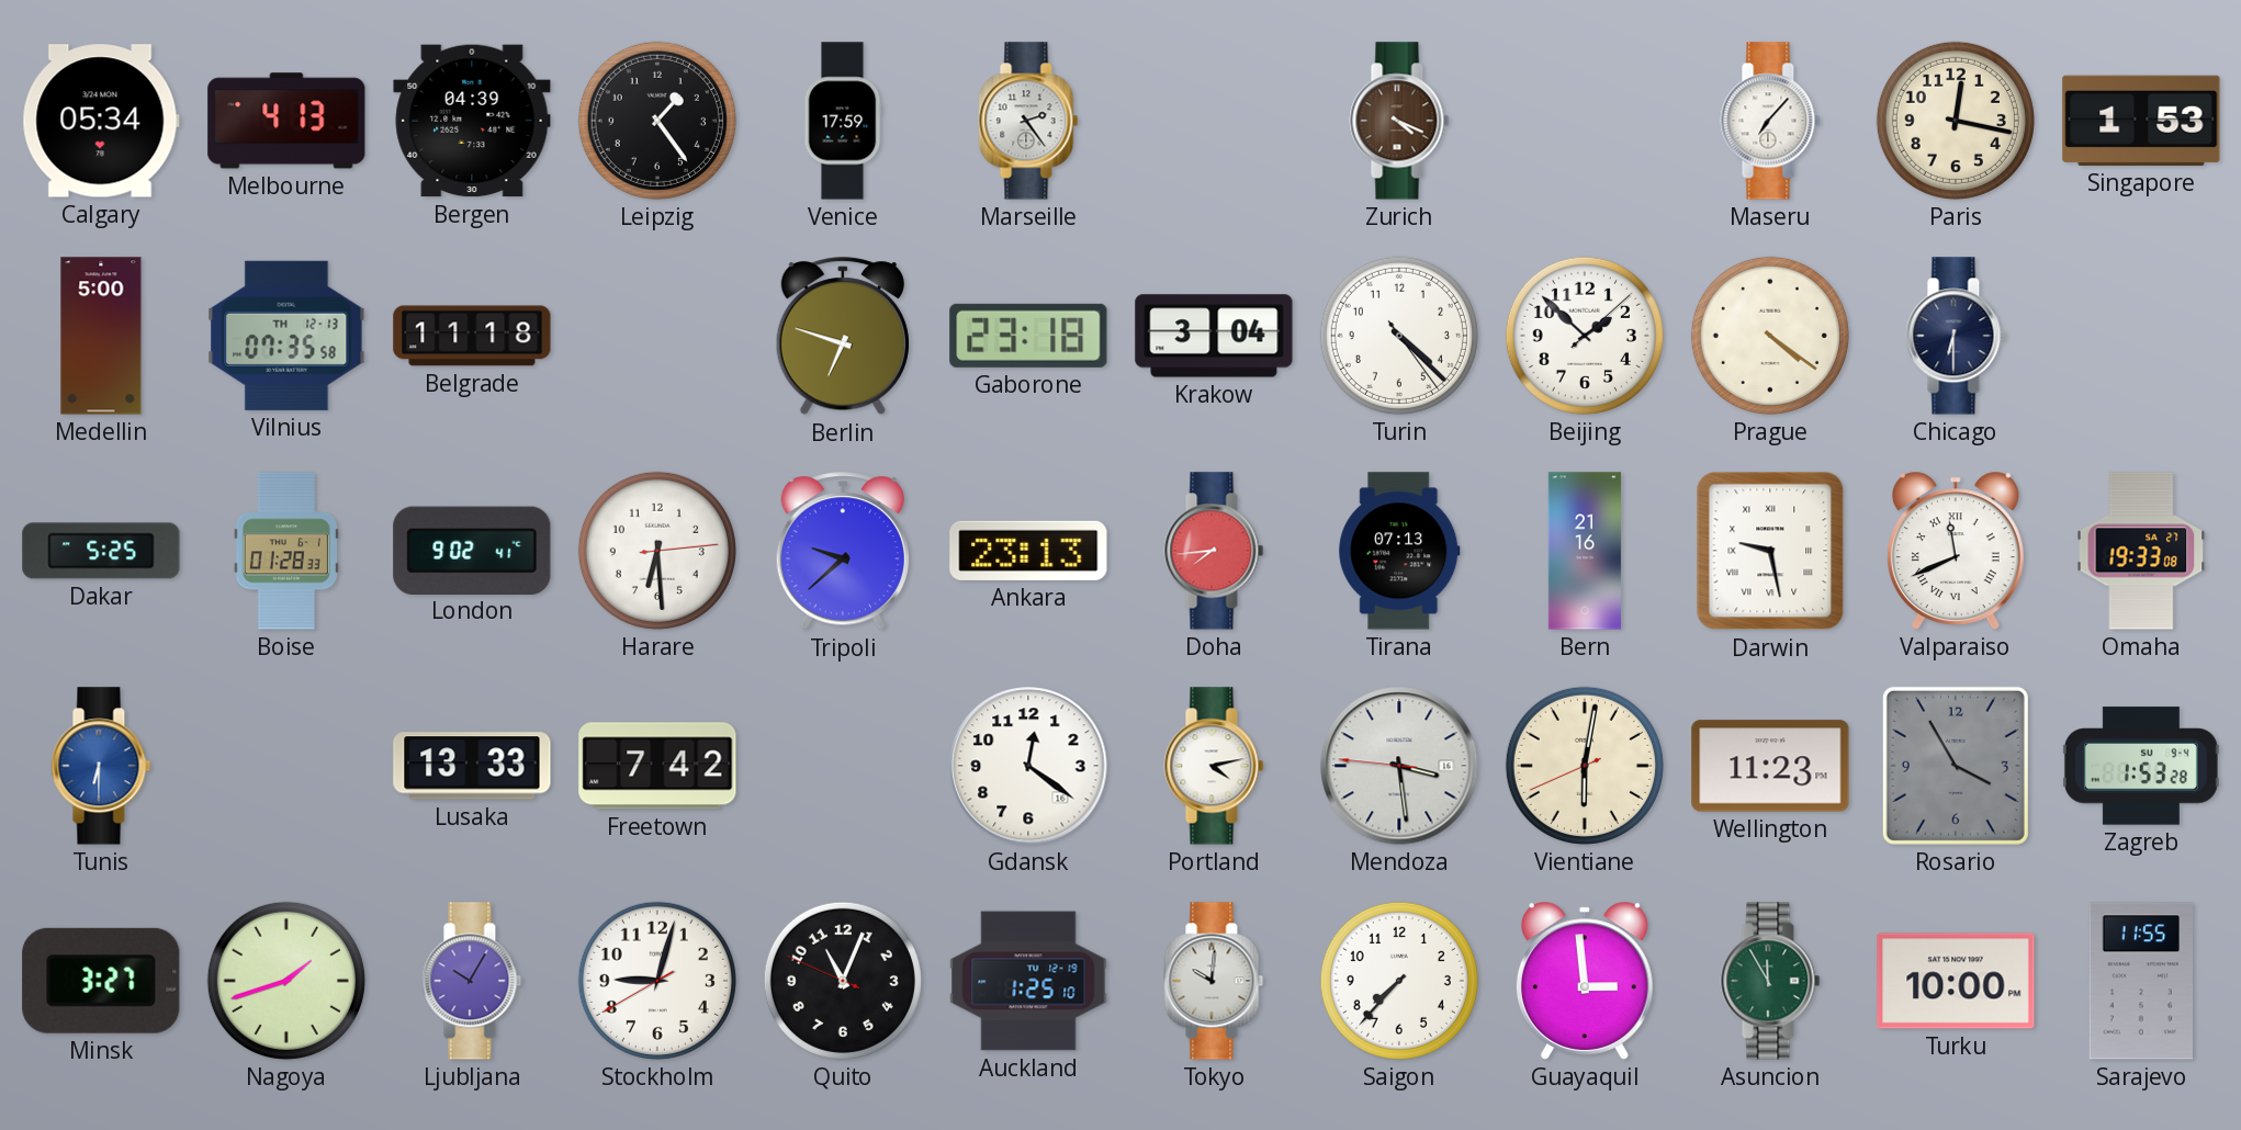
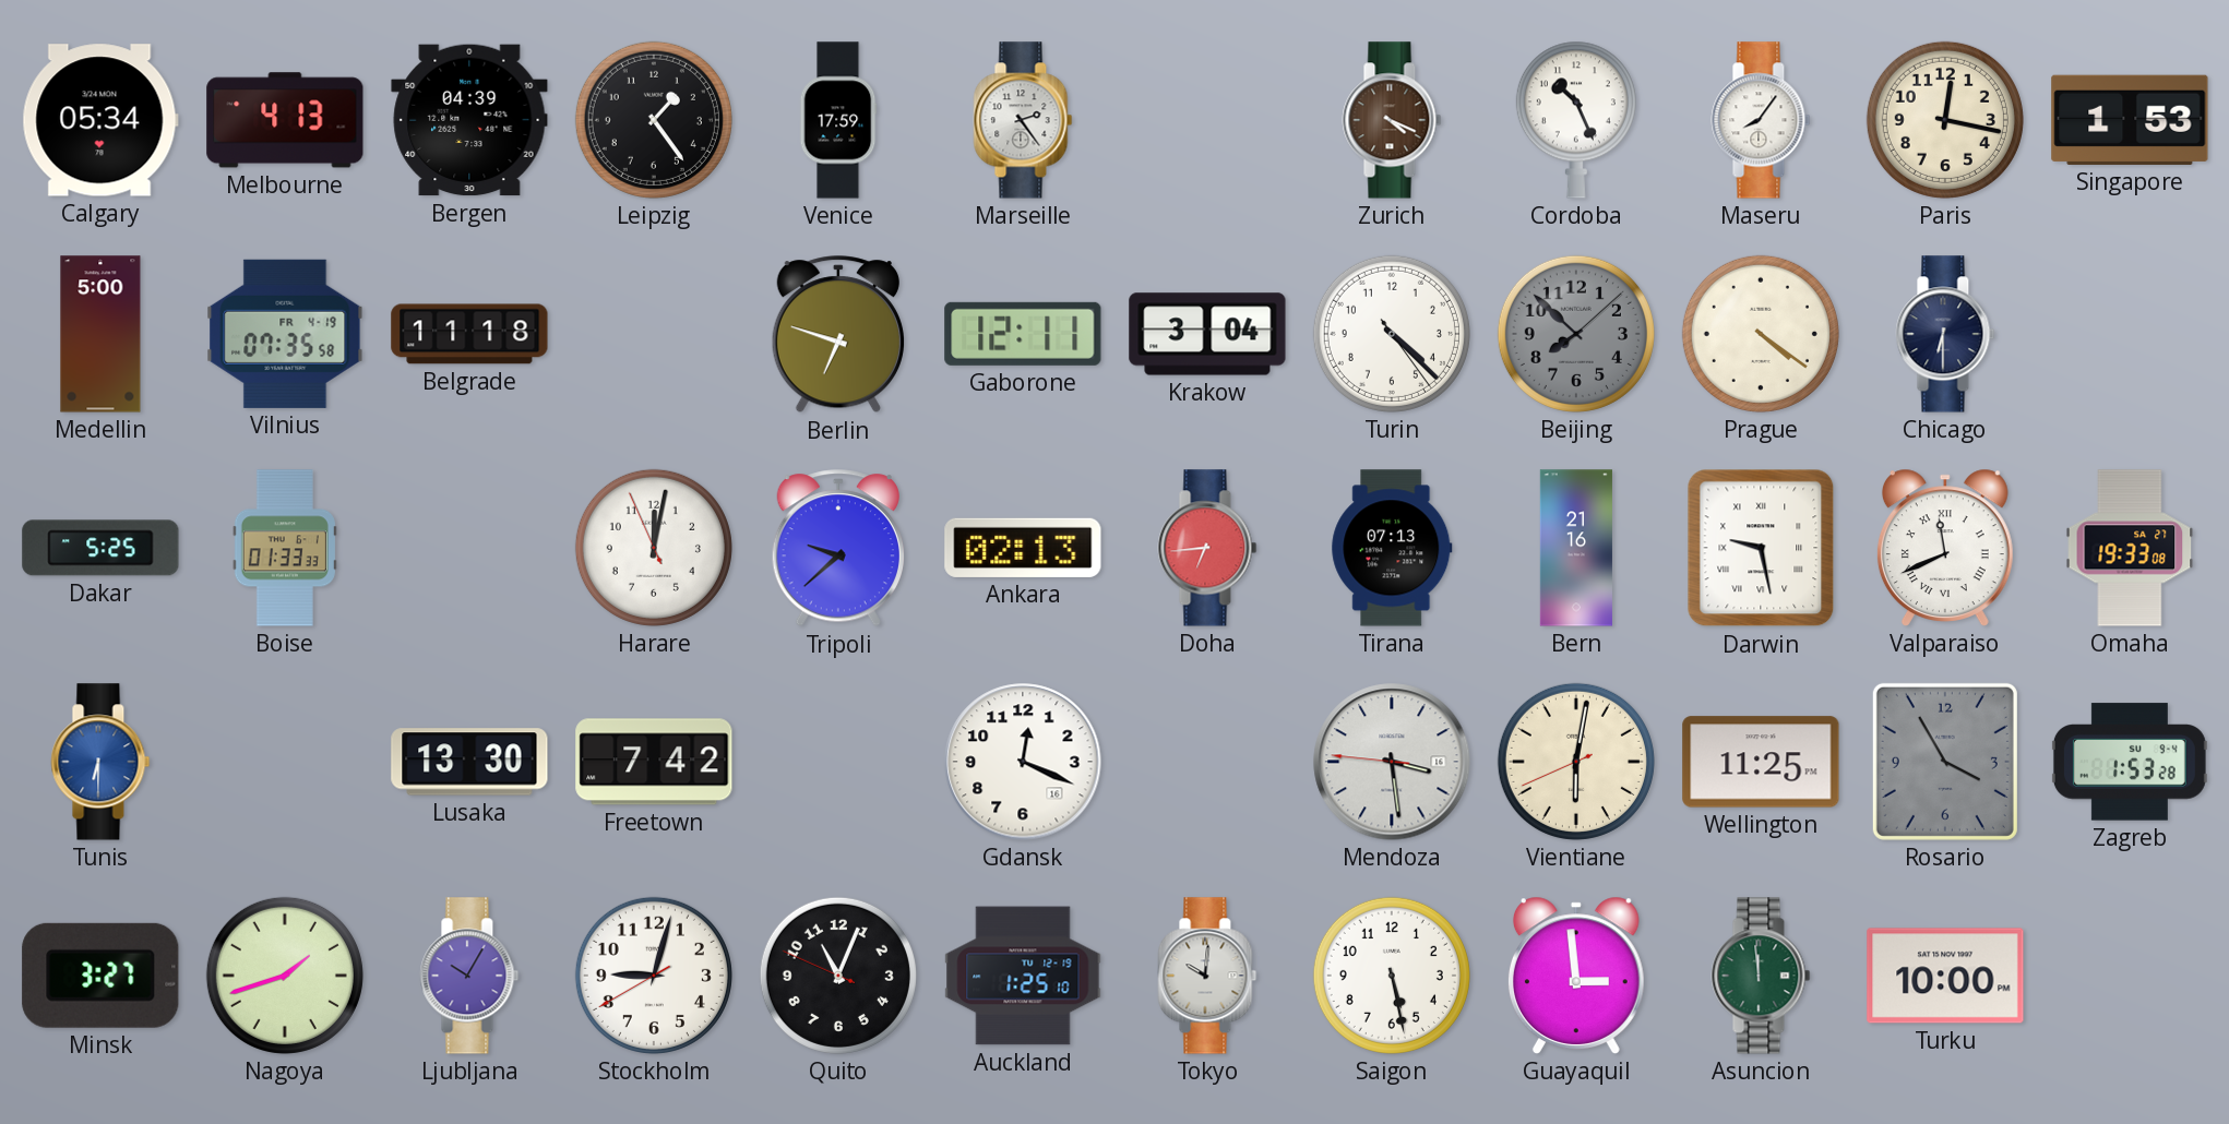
Cordoba: none -> 10:26 (1576, 120)
Maseru: 7:07 -> 8:06 (1761, 120)
Vilnius date: TH 12-13 -> FR 4-19 (285, 334)
Gaborone: 23:18 -> 12:11 (1023, 334)
Beijing: 1:52 -> 7:52 (1576, 334)
Beijing dial: white -> grey (1576, 334)
Boise: 01:28 -> 01:33 (285, 548)
London: 9:02 -> none (472, 550)
Harare: 6:29 -> 12:01 (654, 548)
Ankara: 23:13 -> 02:13 (1023, 548)
Doha: 7:44 -> 6:44 (1207, 548)
Lusaka: 13:33 -> 13:30 (469, 762)
Gdansk: 12:21 -> 12:19 (1023, 762)
Portland: 4:13 -> none (1214, 766)
Wellington: 11:23 -> 11:25 (1761, 762)
Saigon: 7:37 -> 5:28 (1392, 976)
Asuncion: 11:55 -> 11:59 (1761, 976)
Sarajevo: 11:55 -> none (2141, 981)
